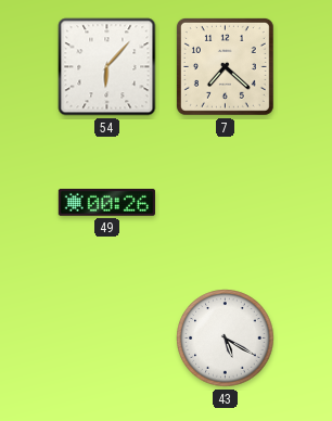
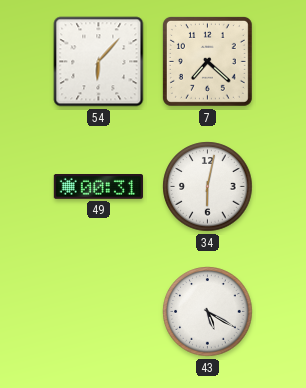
49: 00:26 -> 00:31 (98, 187)
34: none -> 6:02 (208, 187)
